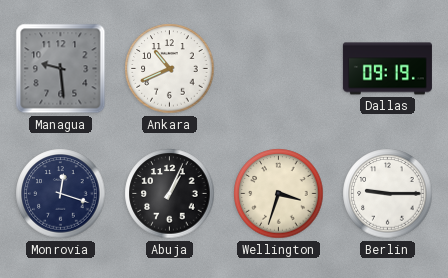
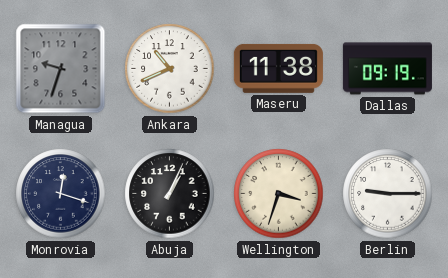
Managua: 9:29 -> 9:33 (61, 69)
Maseru: none -> 11:38 (278, 68)
